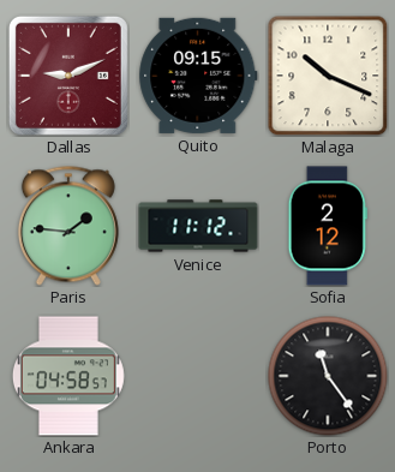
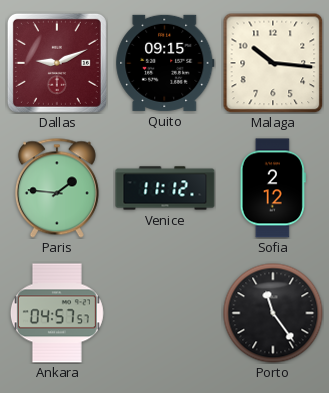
Malaga: 10:19 -> 10:16 (273, 63)
Ankara: 04:58 -> 04:57 (57, 313)
